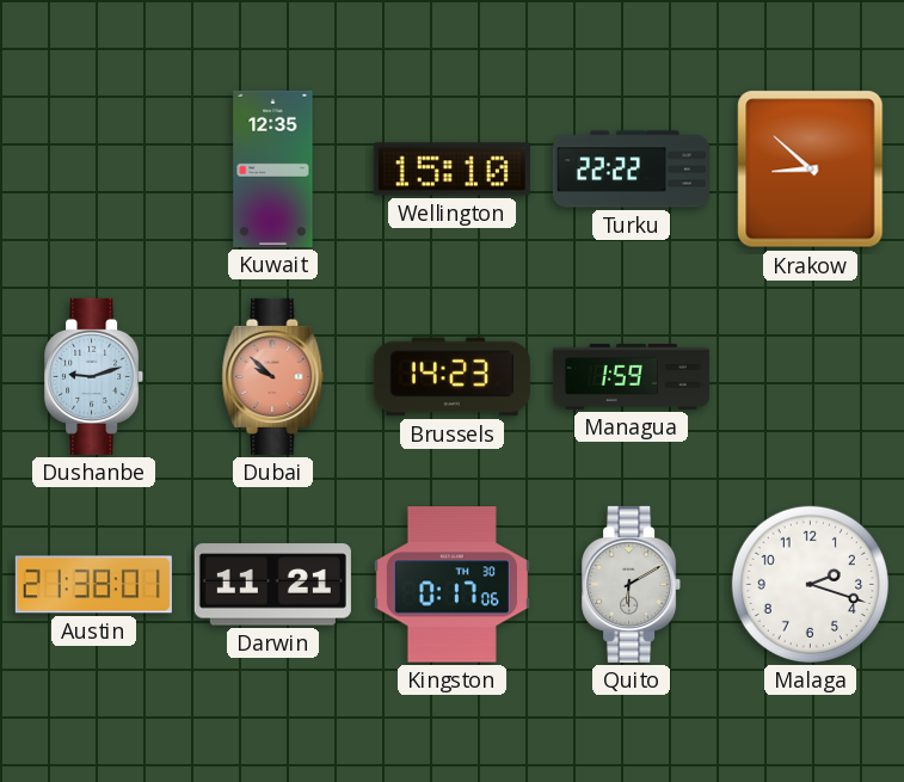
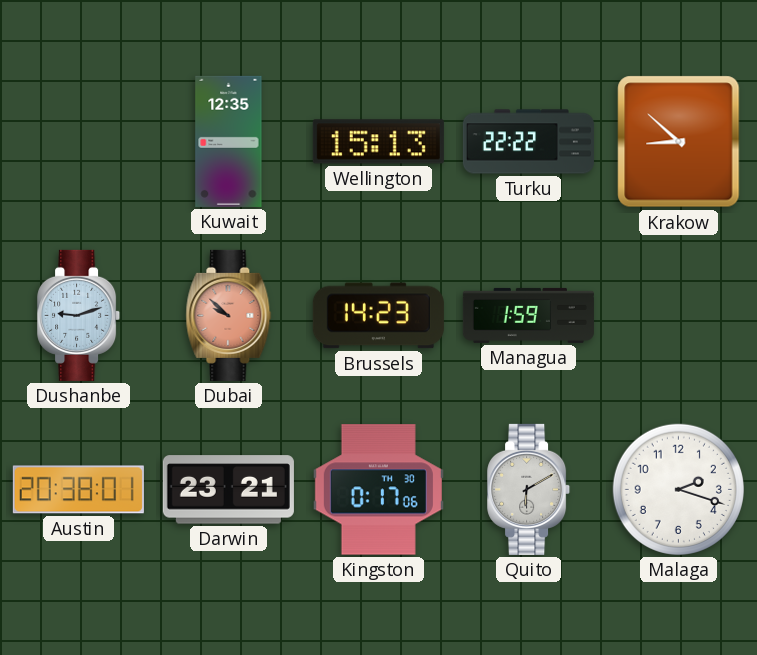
Wellington: 15:10 -> 15:13 (378, 142)
Austin: 21:38 -> 20:38 (78, 490)
Darwin: 11:21 -> 23:21 (228, 490)
